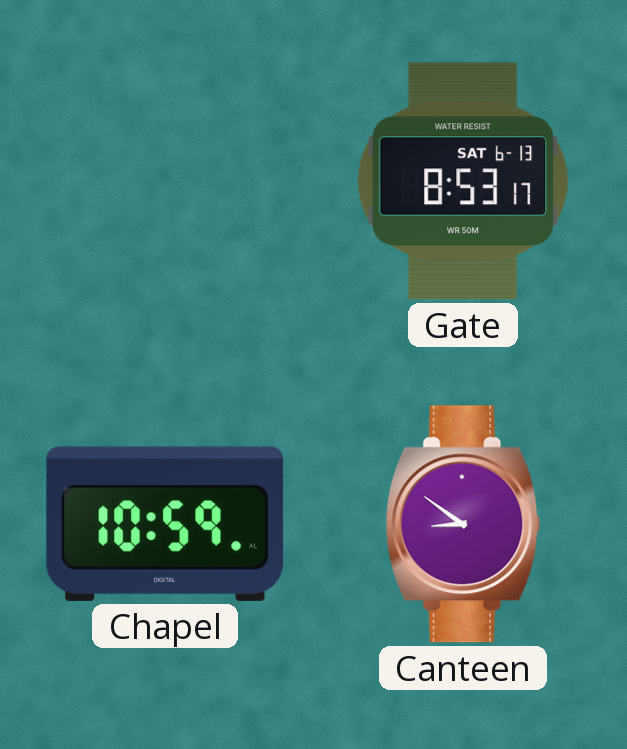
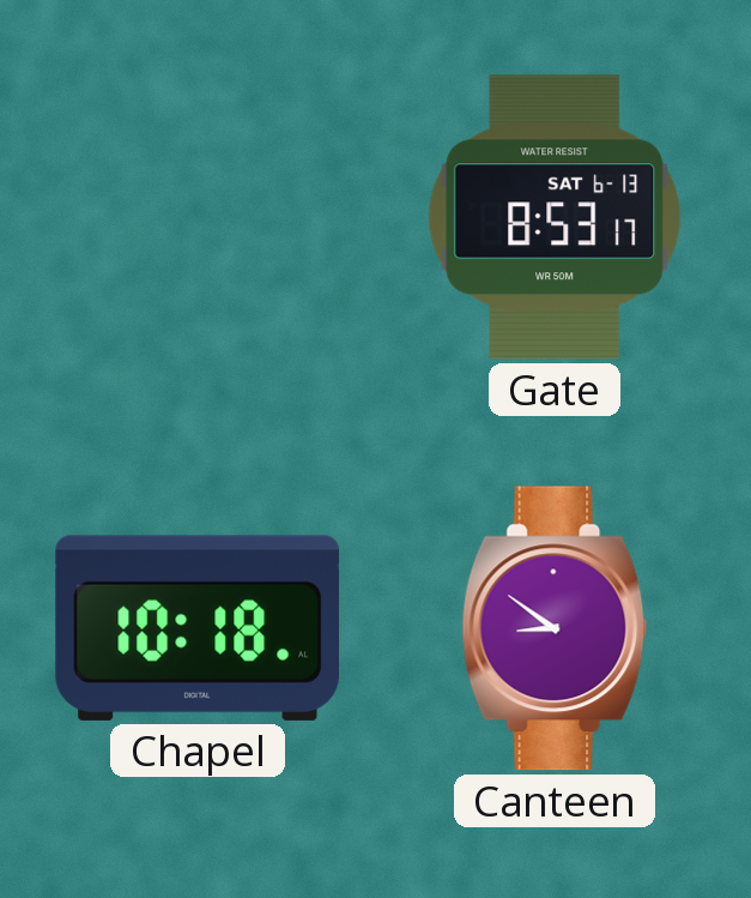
Chapel: 10:59 -> 10:18 (196, 628)
